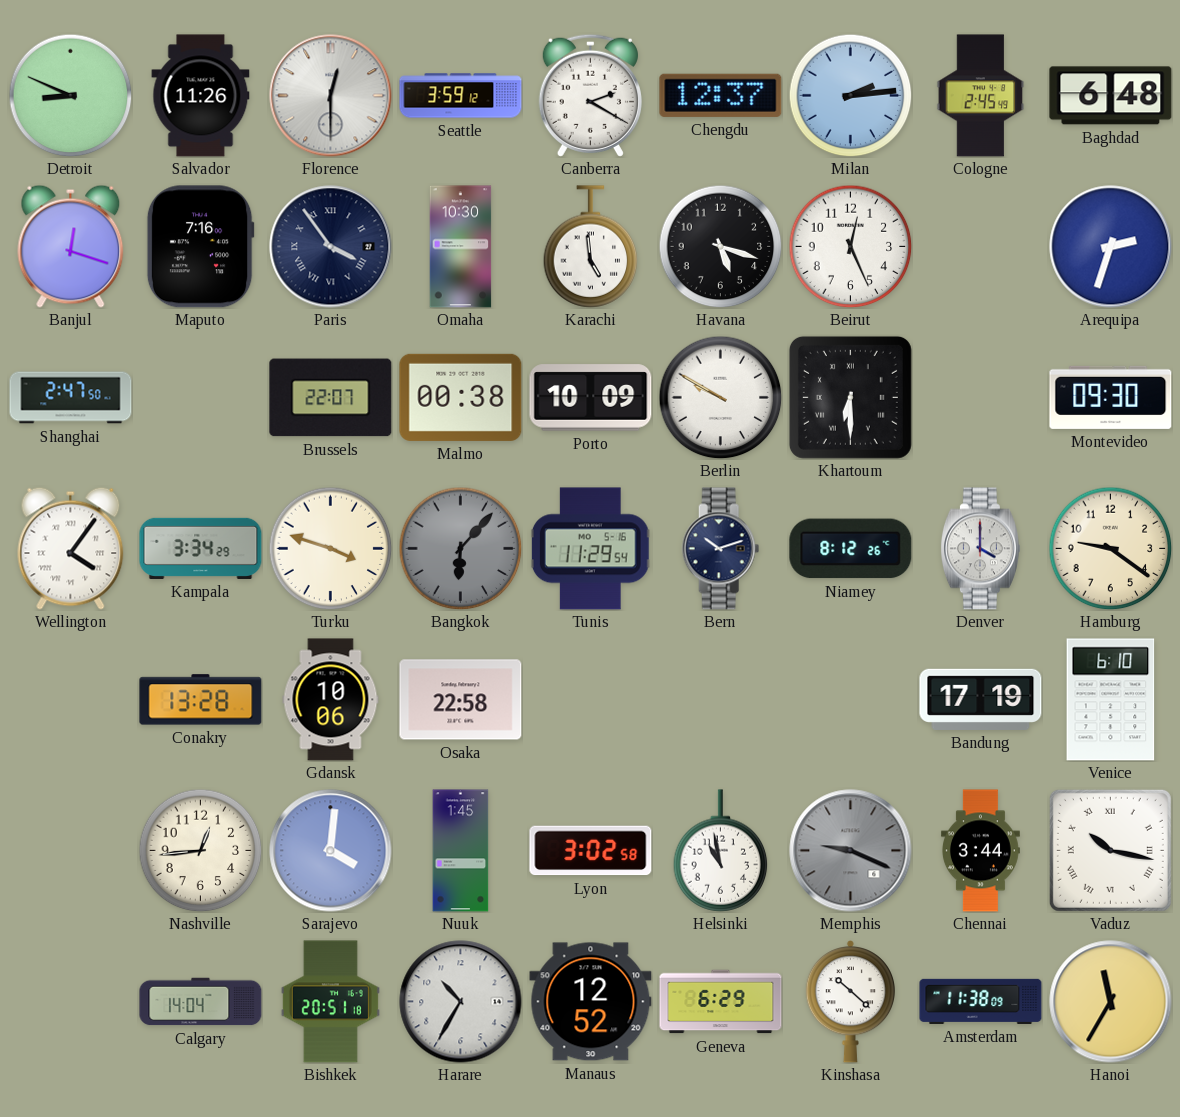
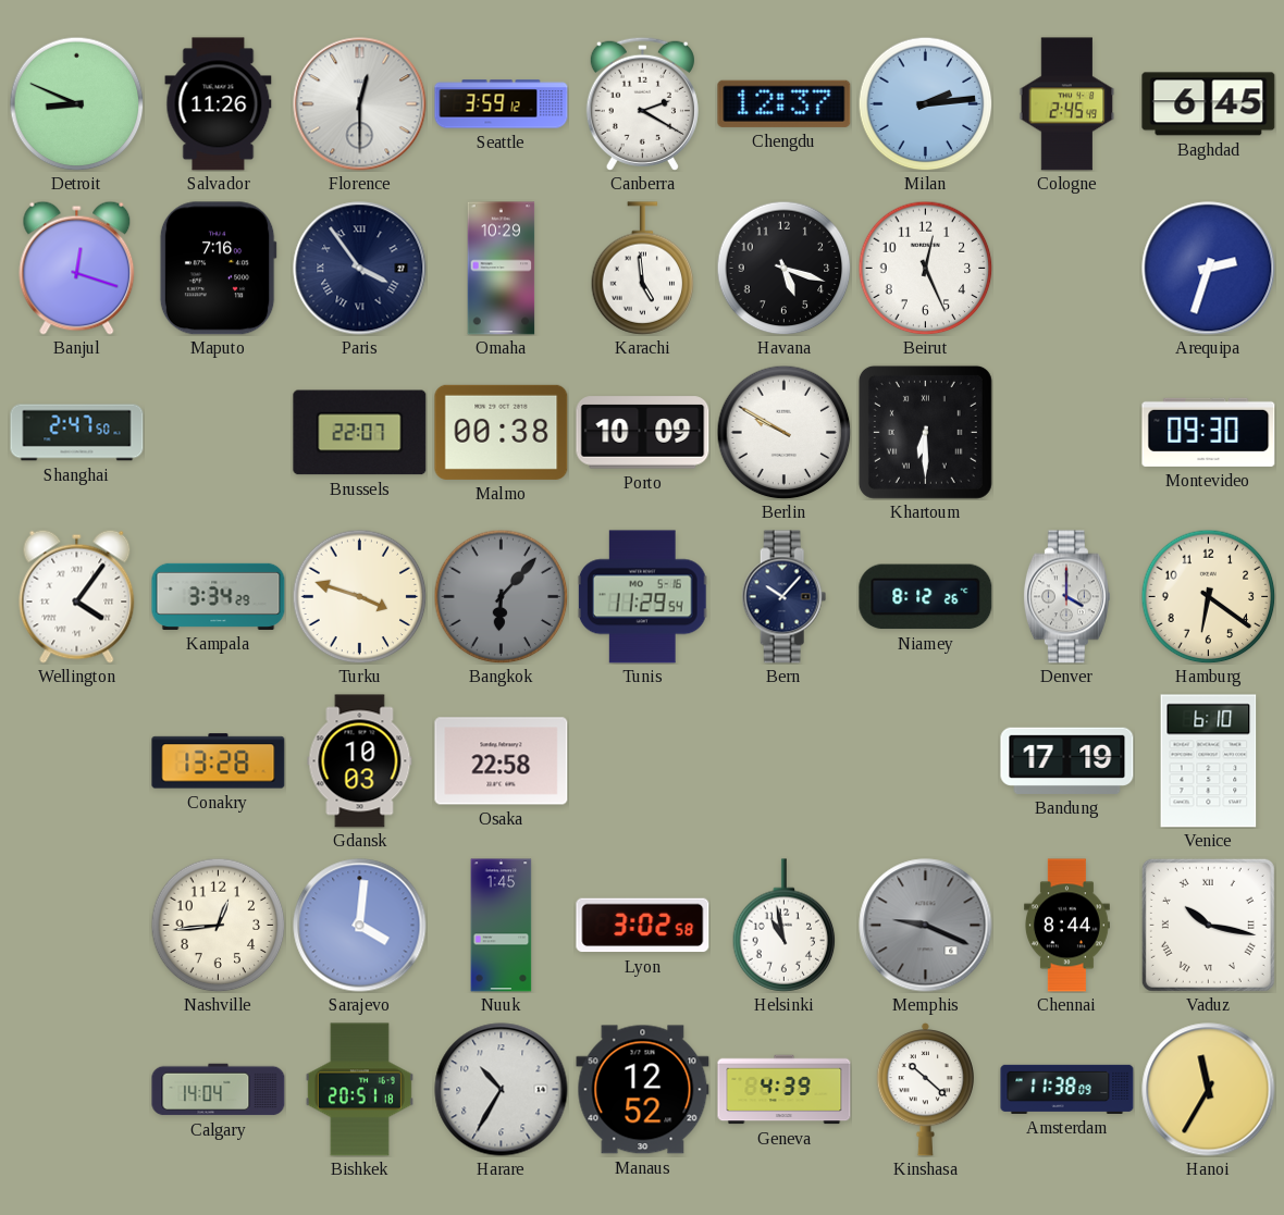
Baghdad: 6:48 -> 6:45 (1209, 104)
Omaha: 10:30 -> 10:29 (502, 269)
Bern: 10:12 -> 10:07 (785, 597)
Hamburg: 9:21 -> 6:21 (1208, 596)
Gdansk: 10:06 -> 10:03 (360, 761)
Chennai: 3:44 -> 8:44 (1066, 926)
Geneva: 6:29 -> 4:39 (785, 1090)
